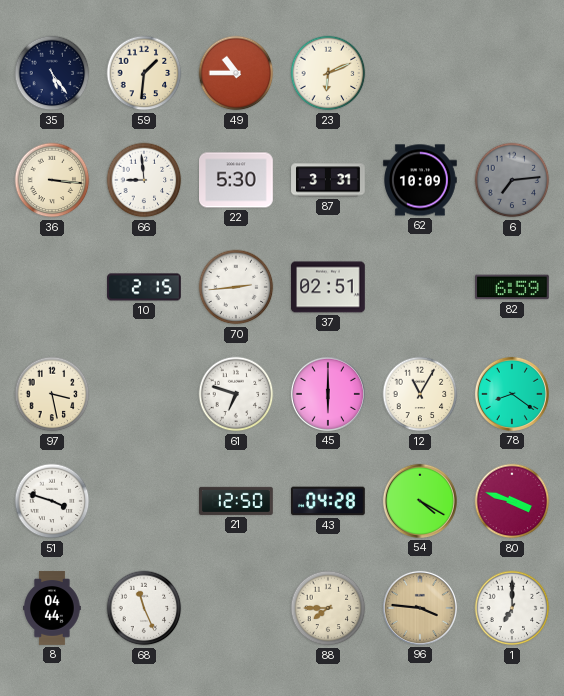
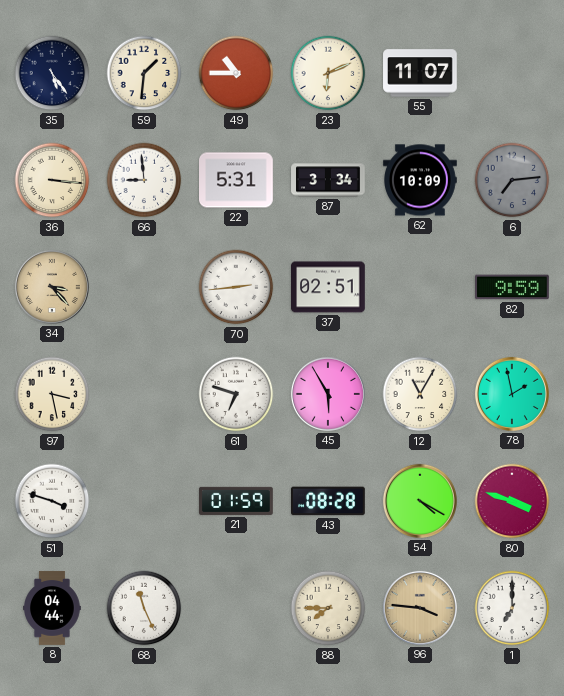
55: none -> 11:07 (420, 73)
22: 5:30 -> 5:31 (237, 180)
87: 3:31 -> 3:34 (328, 180)
34: none -> 3:23 (52, 287)
10: 2:15 -> none (144, 287)
82: 6:59 -> 9:59 (513, 287)
45: 6:00 -> 5:55 (328, 394)
78: 8:21 -> 1:58 (512, 394)
21: 12:50 -> 01:59 (236, 501)
43: 04:28 -> 08:28 (329, 501)
